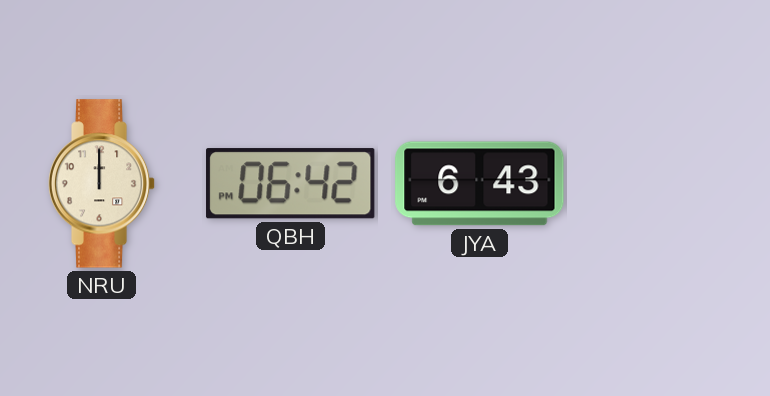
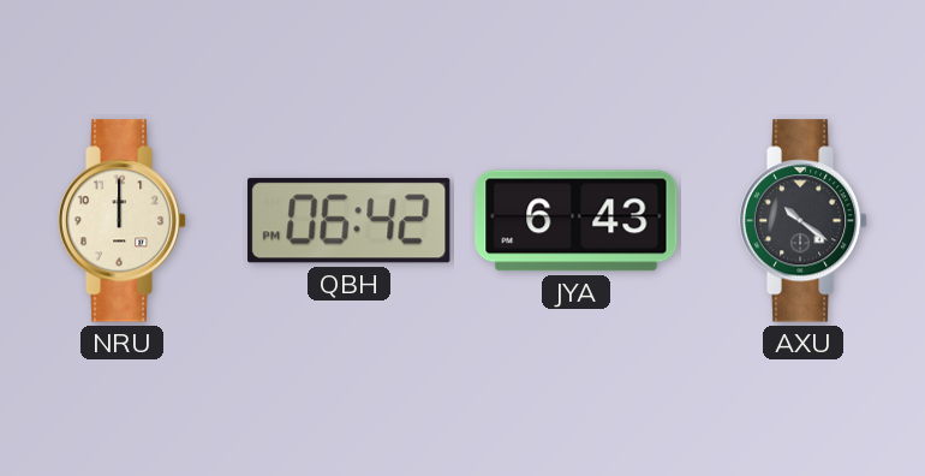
AXU: none -> 10:21 (804, 221)
